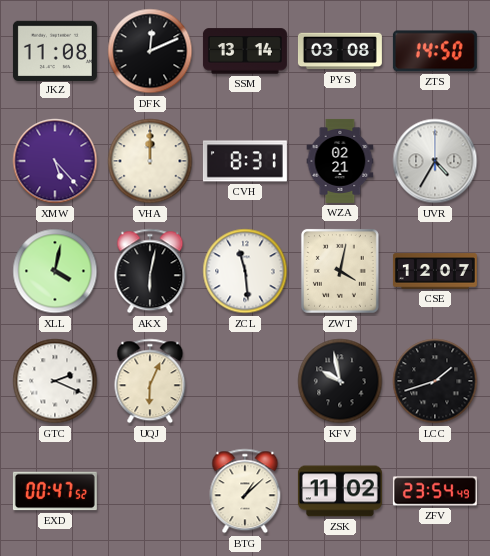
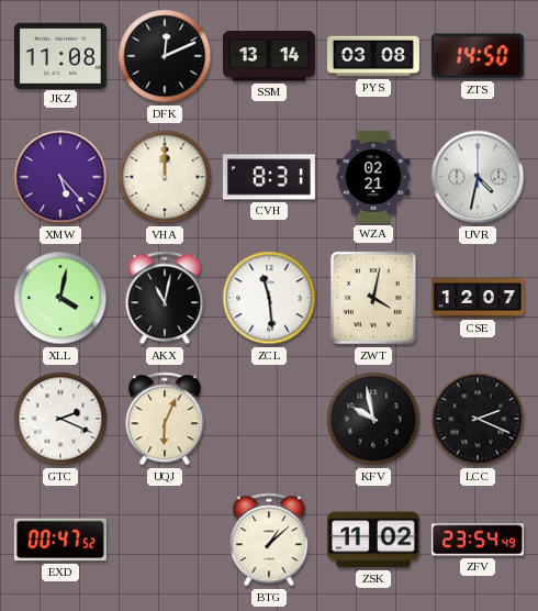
UVR: 4:35 -> 4:32 (478, 177)
AKX: 6:02 -> 11:02 (165, 298)
LCC: 1:42 -> 2:19 (478, 419)
